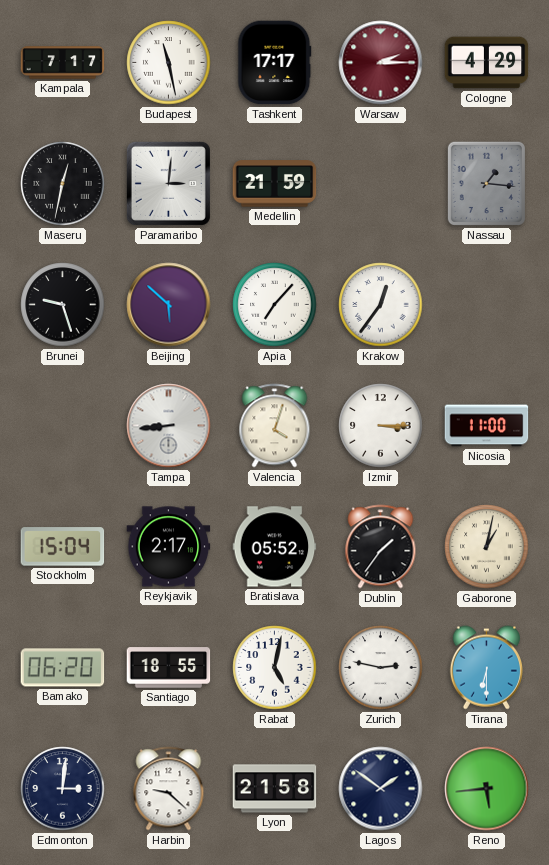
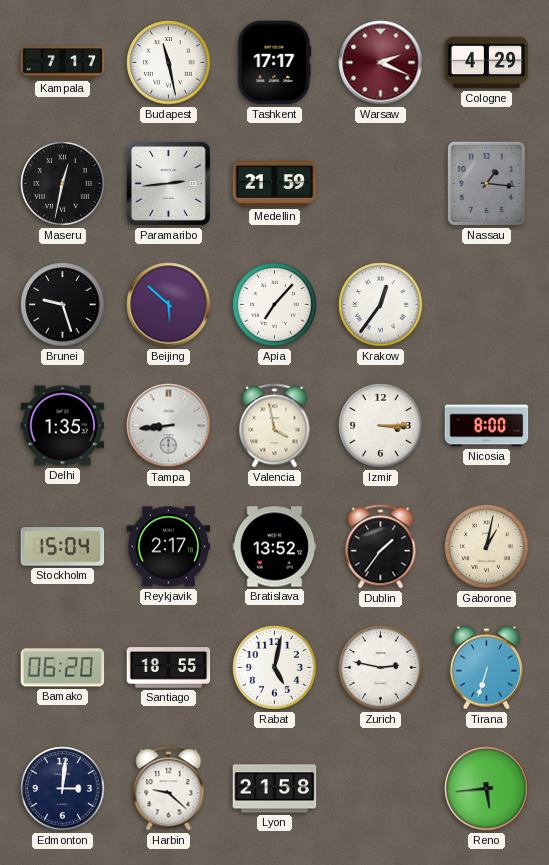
Warsaw: 2:15 -> 2:19 (381, 63)
Paramaribo: 3:01 -> 2:44 (168, 183)
Delhi: none -> 1:35 (63, 426)
Valencia: 4:03 -> 3:58 (275, 426)
Nicosia: 11:00 -> 8:00 (487, 426)
Bratislava: 05:52 -> 13:52 (275, 547)
Tirana: 6:30 -> 6:33 (486, 668)
Lagos: 1:51 -> none (381, 789)
